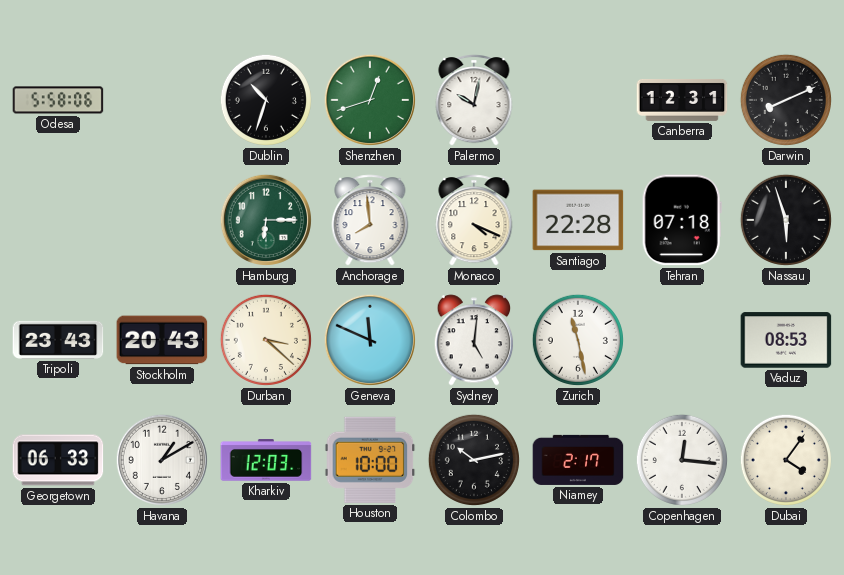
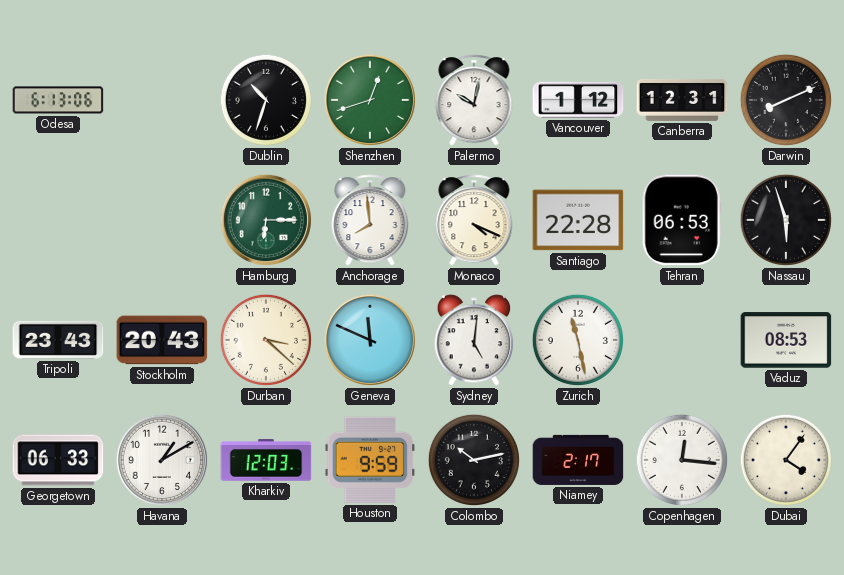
Odesa: 5:58 -> 6:13 (58, 100)
Vancouver: none -> 1:12 (578, 100)
Tehran: 07:18 -> 06:53 (682, 220)
Houston: 10:00 -> 9:59 (370, 460)
